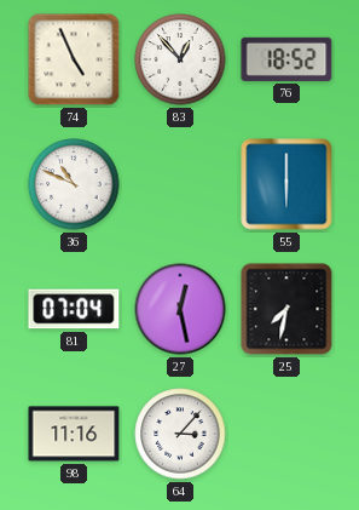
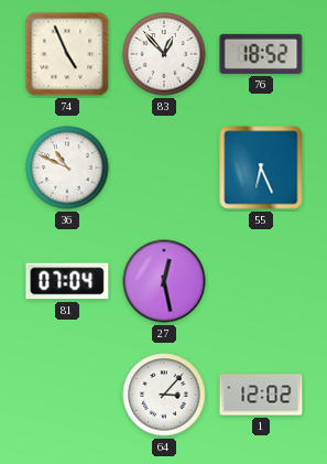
55: 6:00 -> 6:26 (261, 168)
25: 7:32 -> none (286, 309)
98: 11:16 -> none (74, 434)
1: none -> 12:02 (261, 395)
